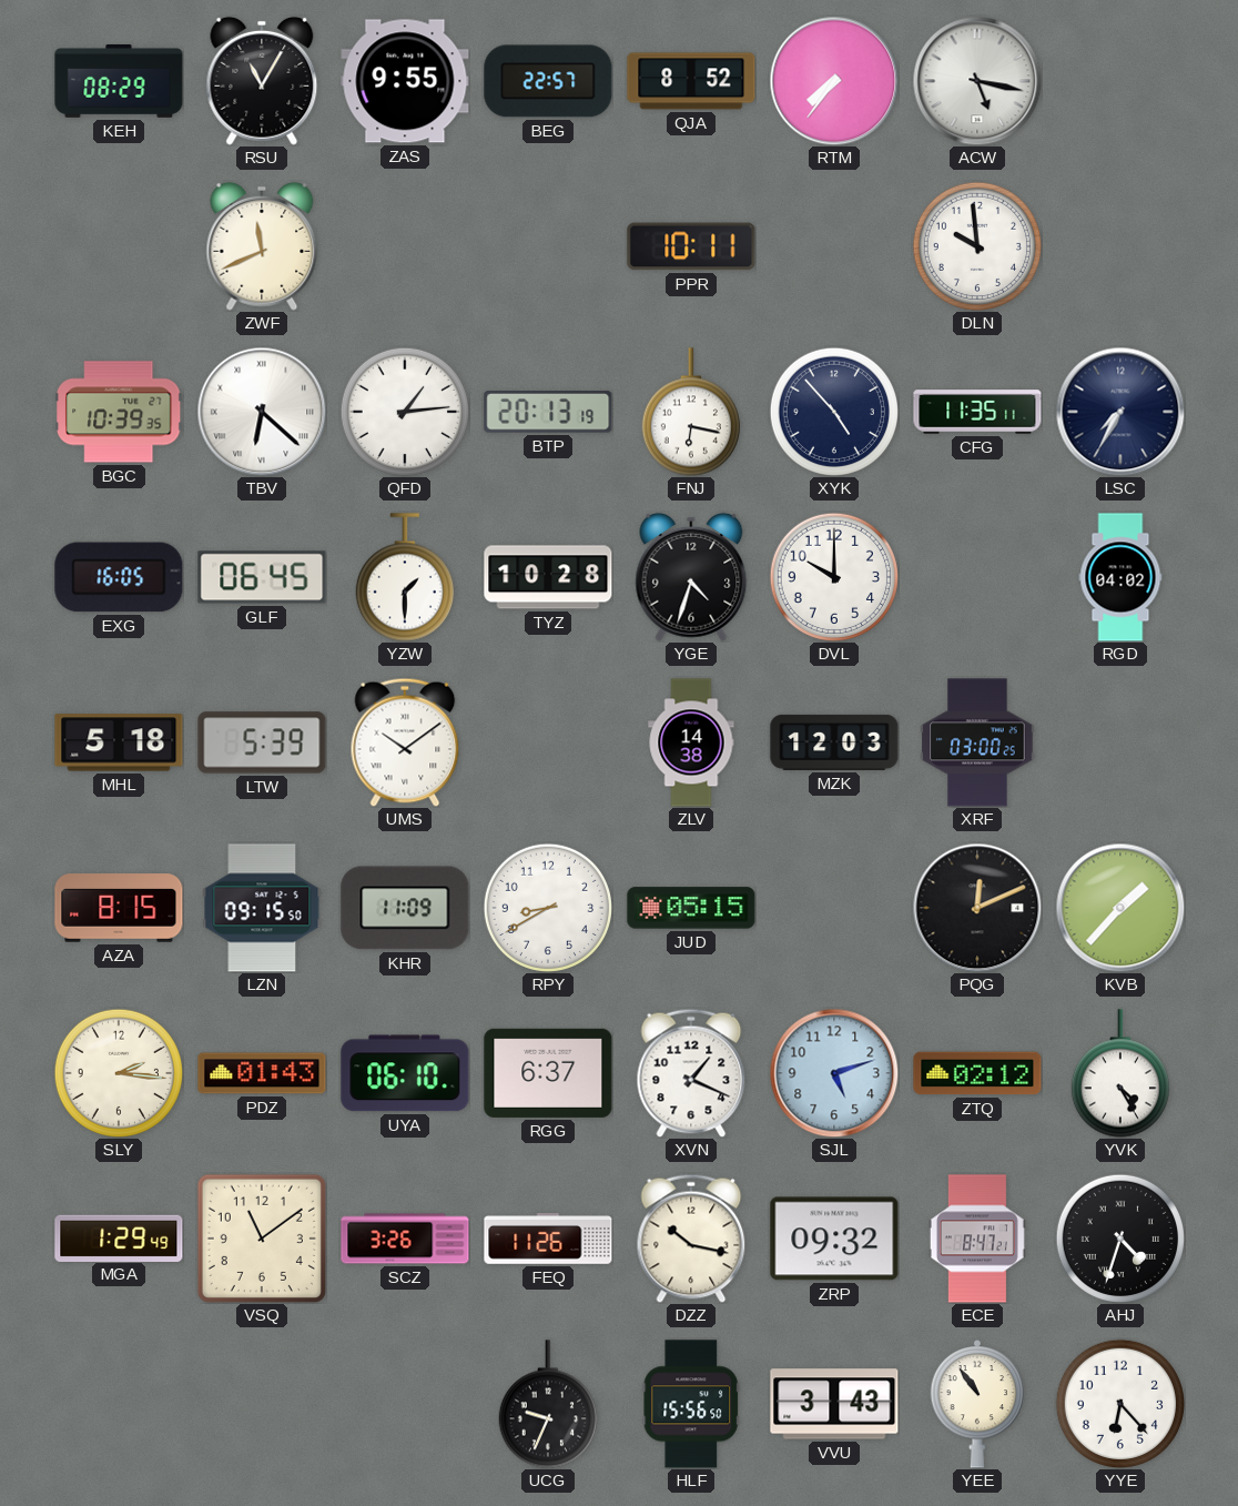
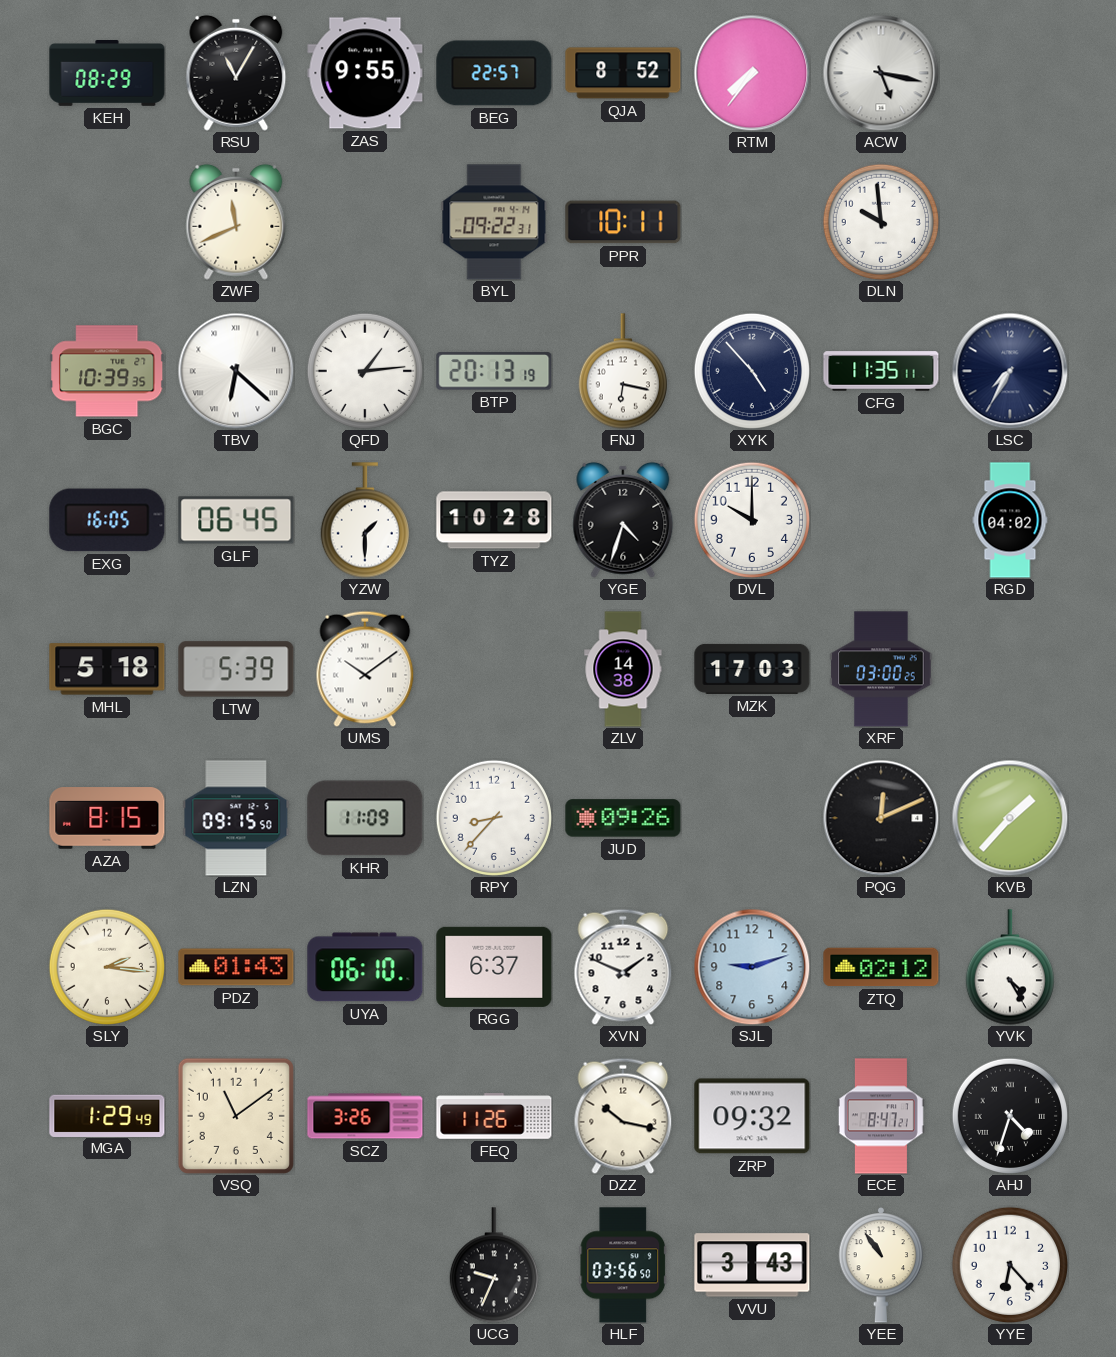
BYL: none -> 09:22 (494, 222)
MZK: 12:03 -> 17:03 (752, 669)
RPY: 8:40 -> 8:37 (493, 817)
JUD: 05:15 -> 09:26 (623, 818)
XVN: 1:19 -> 1:49 (623, 967)
SJL: 5:12 -> 9:12 (752, 967)
HLF: 15:56 -> 03:56 (623, 1265)
